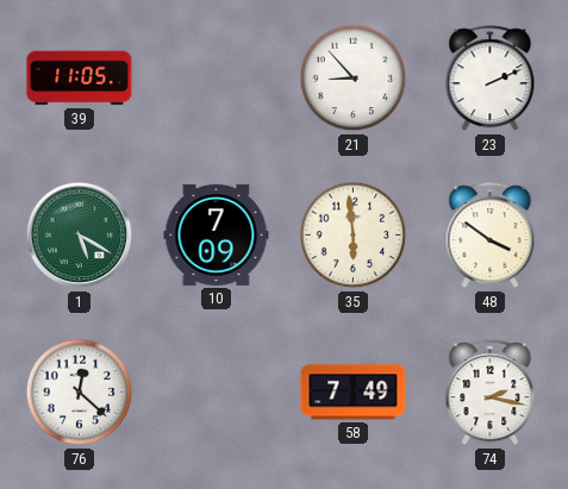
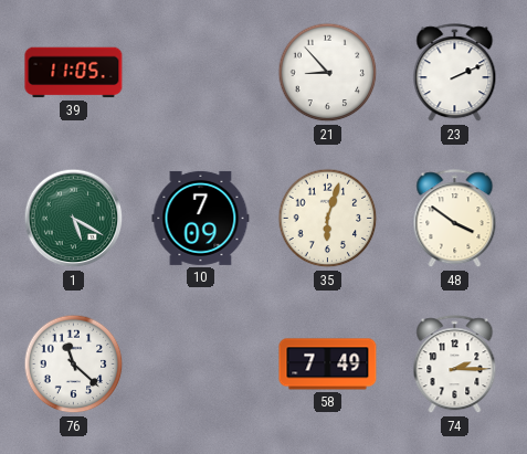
35: 5:59 -> 6:03 (328, 219)
76: 12:22 -> 11:22 (74, 365)
74: 2:17 -> 2:15 (455, 365)
